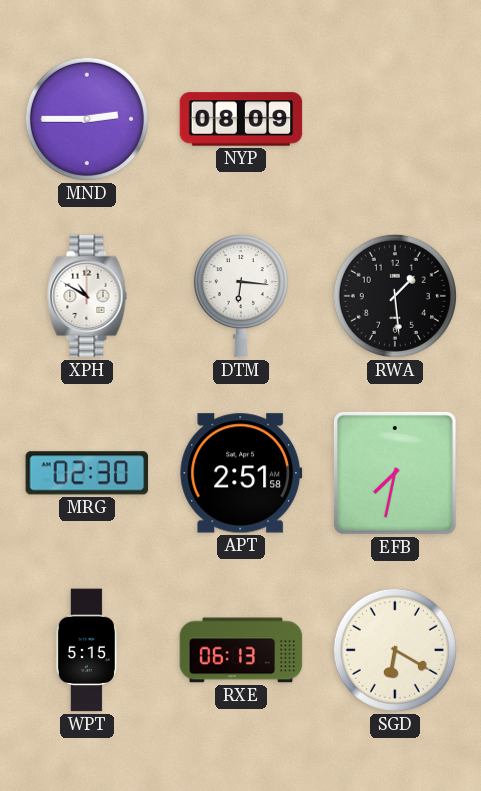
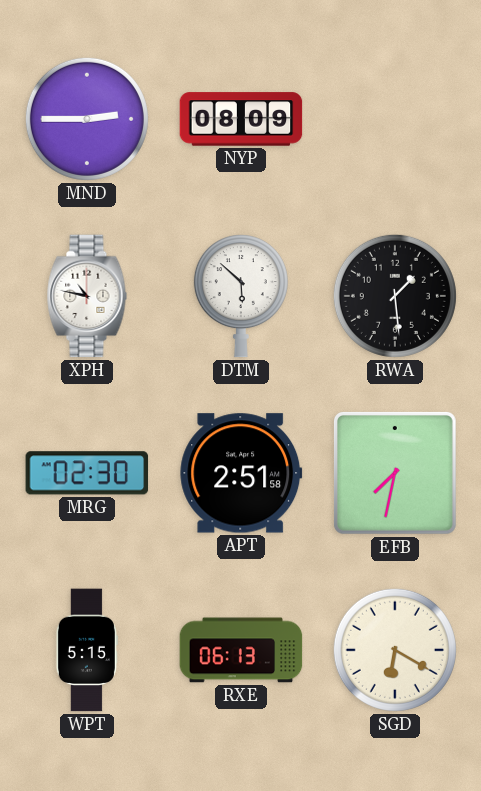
XPH: 10:50 -> 10:47 (87, 296)
DTM: 6:16 -> 5:52 (241, 296)
